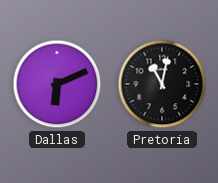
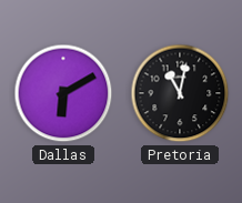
Dallas: 6:11 -> 6:10 (63, 93)
